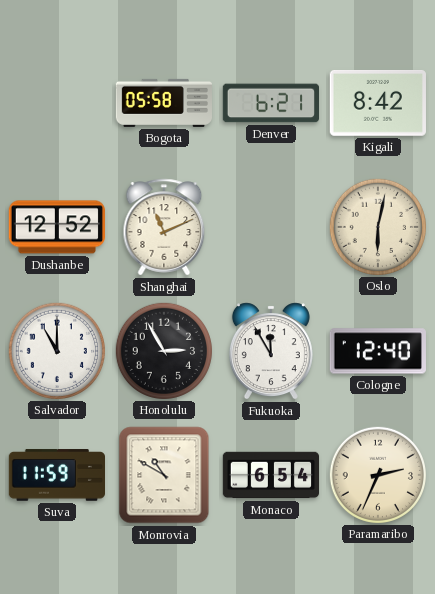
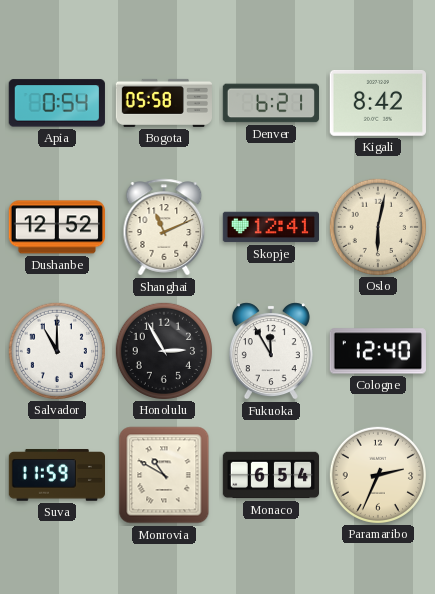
Apia: none -> 0:54 (57, 103)
Skopje: none -> 12:41 (270, 227)
